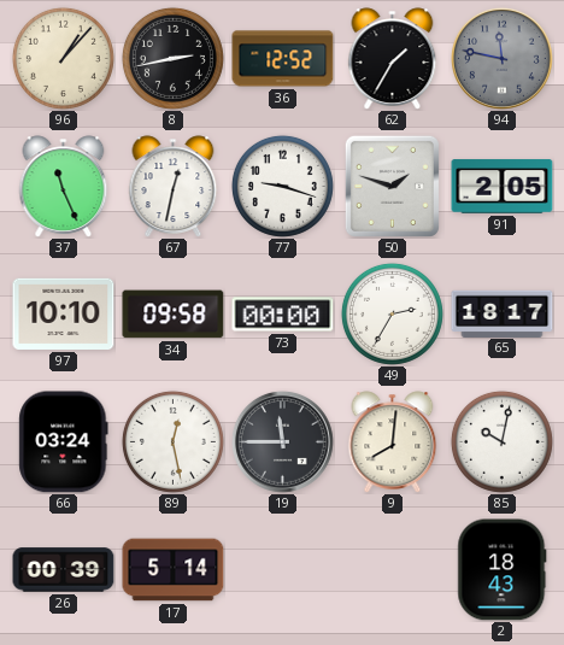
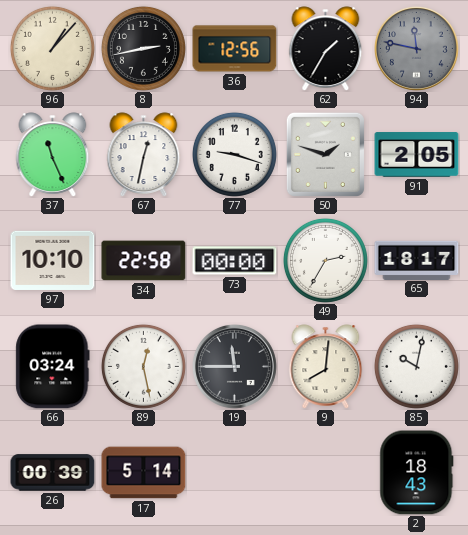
36: 12:52 -> 12:56 (235, 49)
34: 09:58 -> 22:58 (144, 261)
